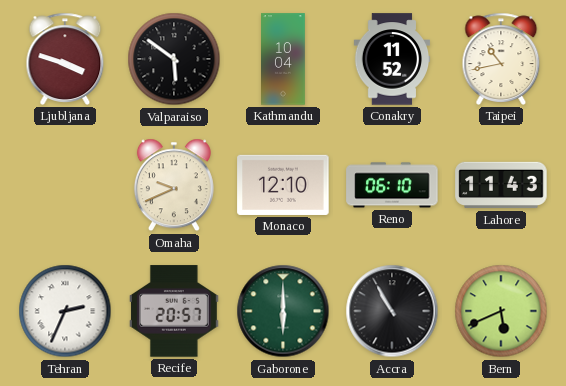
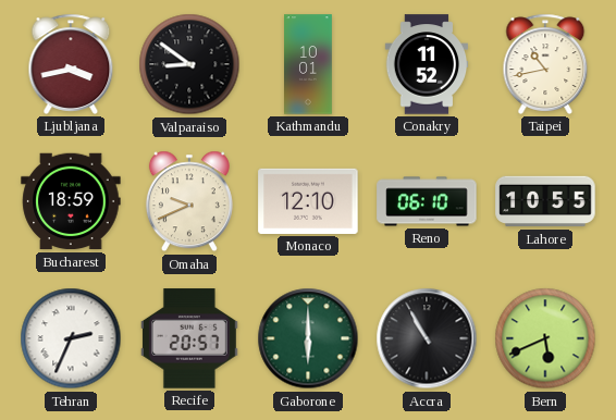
Ljubljana: 3:48 -> 3:43 (71, 64)
Valparaiso: 5:51 -> 8:51 (189, 64)
Kathmandu: 10:04 -> 10:01 (309, 64)
Bucharest: none -> 18:59 (71, 201)
Lahore: 11:43 -> 10:55 (545, 201)
